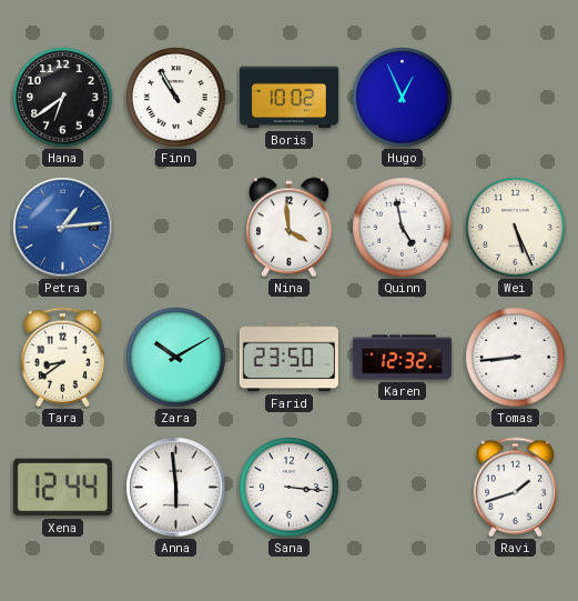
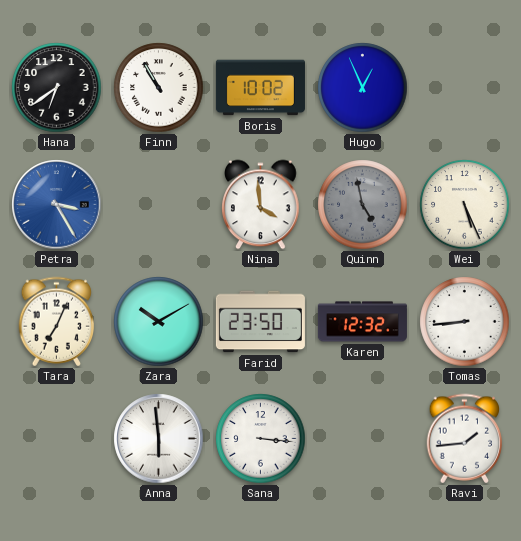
Petra: 1:14 -> 3:25 (57, 205)
Quinn dial: white -> grey (363, 205)
Tara: 8:39 -> 7:04 (57, 322)
Xena: 12:44 -> none (62, 488)
Ravi: 1:42 -> 1:44 (465, 439)
